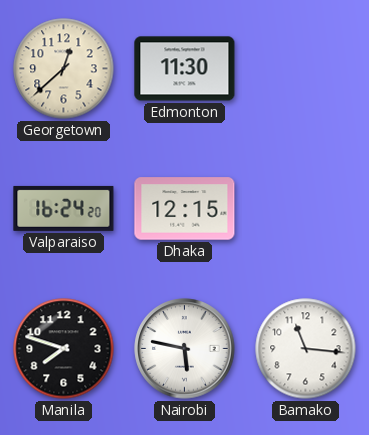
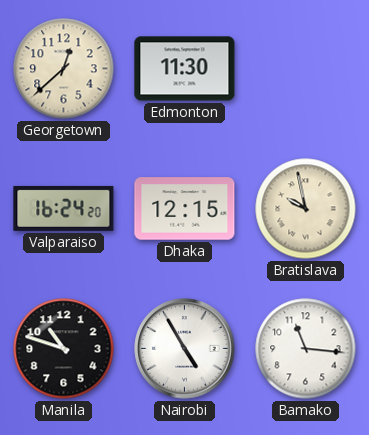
Bratislava: none -> 9:58 (306, 209)
Manila: 7:48 -> 10:48 (64, 349)
Nairobi: 5:47 -> 4:55 (185, 349)
